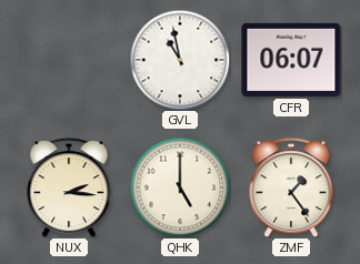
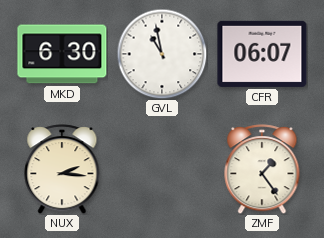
MKD: none -> 6:30 (62, 54)
QHK: 5:00 -> none (180, 187)
